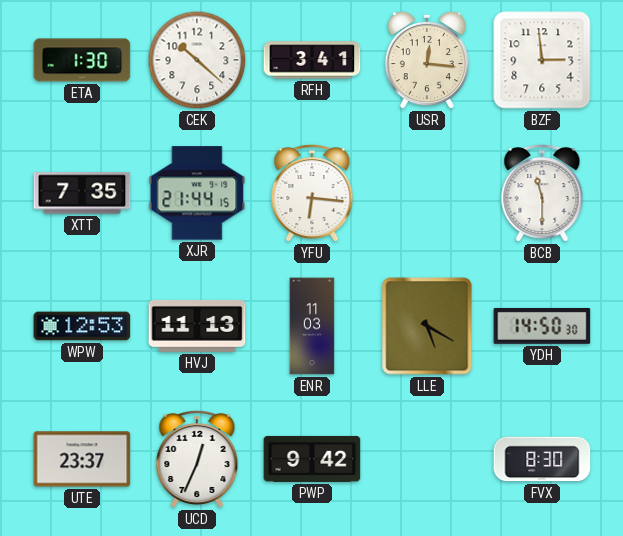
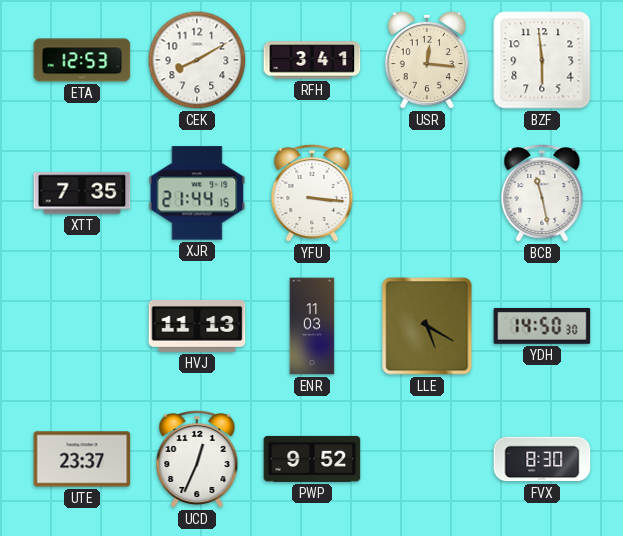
ETA: 1:30 -> 12:53 (82, 60)
CEK: 10:22 -> 8:10 (197, 60)
BZF: 2:59 -> 5:59 (542, 60)
YFU: 6:16 -> 3:16 (312, 194)
BCB: 11:30 -> 11:28 (542, 194)
WPW: 12:53 -> none (82, 326)
PWP: 9:42 -> 9:52 (312, 459)
